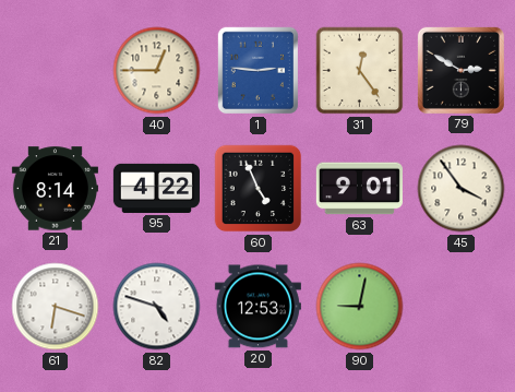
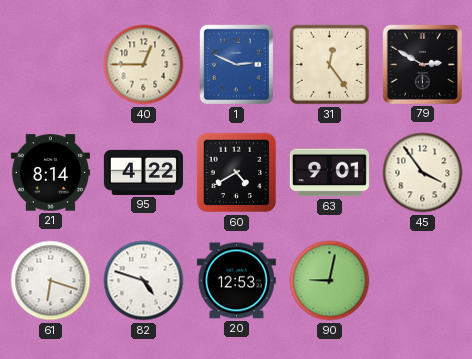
1: 2:46 -> 2:49 (236, 65)
60: 4:56 -> 4:40 (237, 173)
